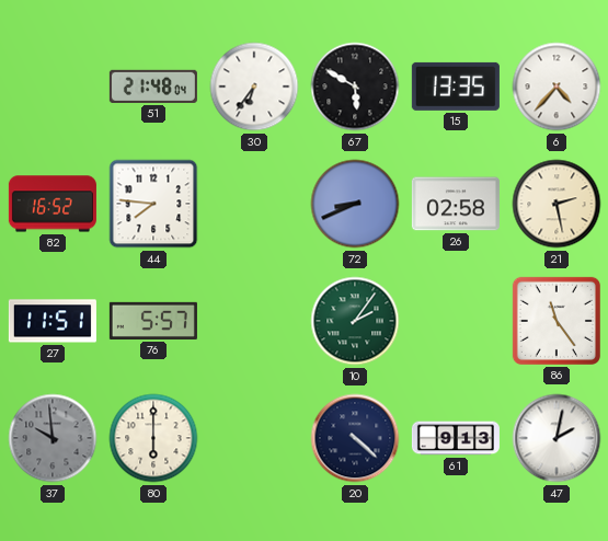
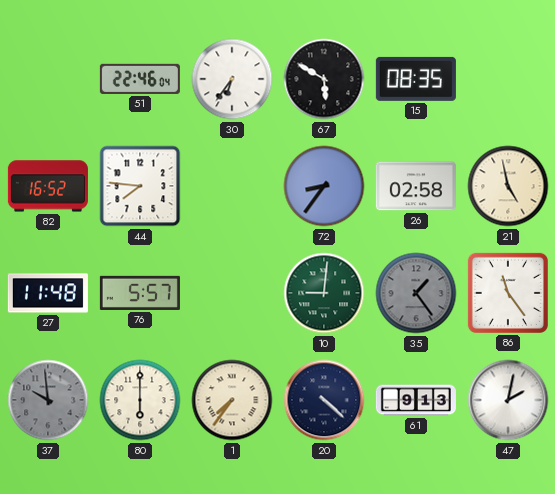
51: 21:48 -> 22:46 (140, 79)
15: 13:35 -> 08:35 (416, 79)
6: 4:37 -> none (557, 87)
72: 8:41 -> 8:36 (324, 186)
21: 2:28 -> 4:58 (508, 186)
27: 11:51 -> 11:48 (48, 293)
10: 2:06 -> 9:01 (324, 293)
35: none -> 1:24 (416, 293)
1: none -> 7:36 (232, 400)
